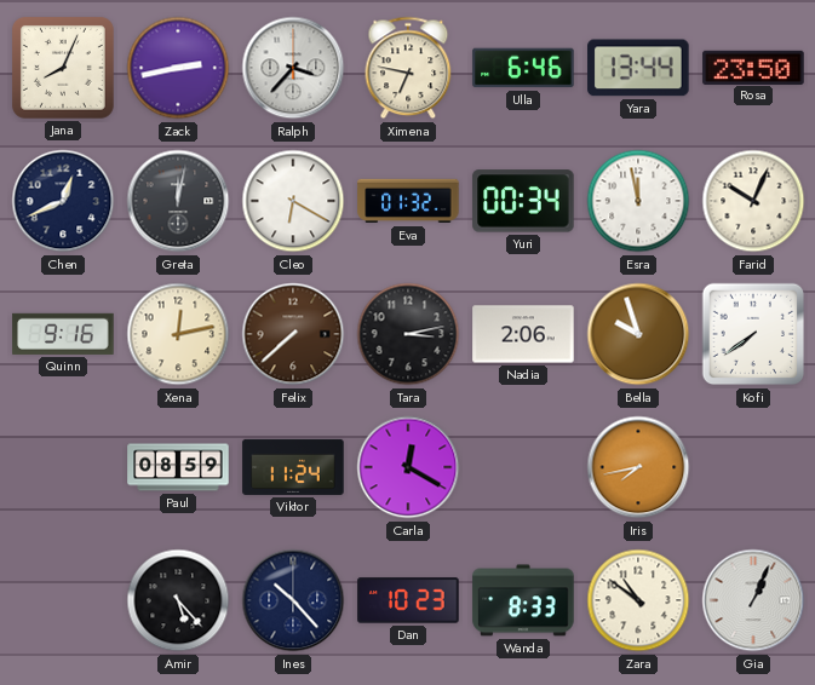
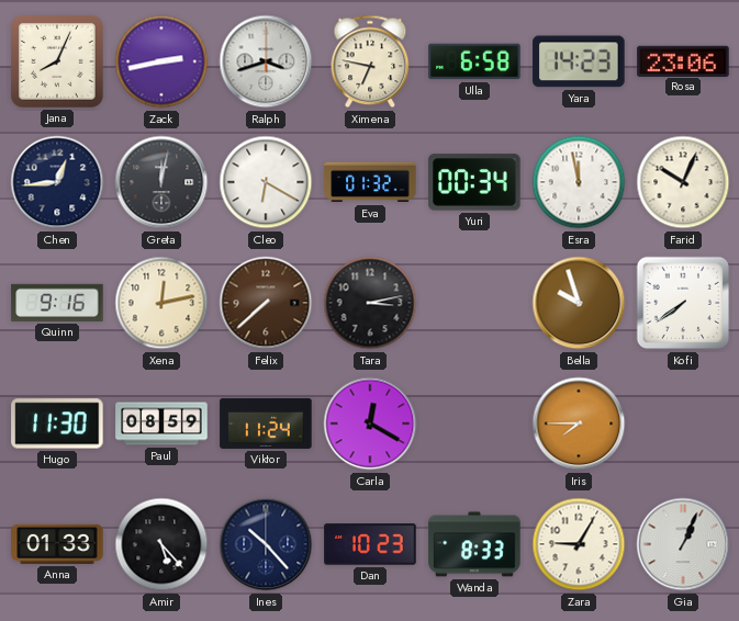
Ralph: 3:37 -> 3:42 (266, 61)
Ulla: 6:46 -> 6:58 (474, 61)
Yara: 13:44 -> 14:23 (579, 61)
Rosa: 23:50 -> 23:06 (683, 60)
Chen: 12:41 -> 12:44 (57, 182)
Nadia: 2:06 -> none (523, 334)
Hugo: none -> 11:30 (57, 424)
Iris: 7:43 -> 7:45 (579, 424)
Anna: none -> 01:33 (57, 544)
Zara: 10:51 -> 9:05 (579, 544)
